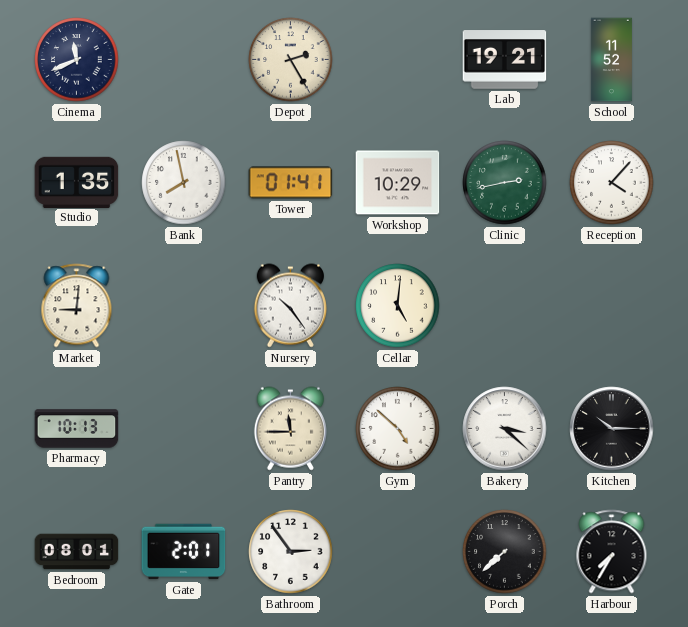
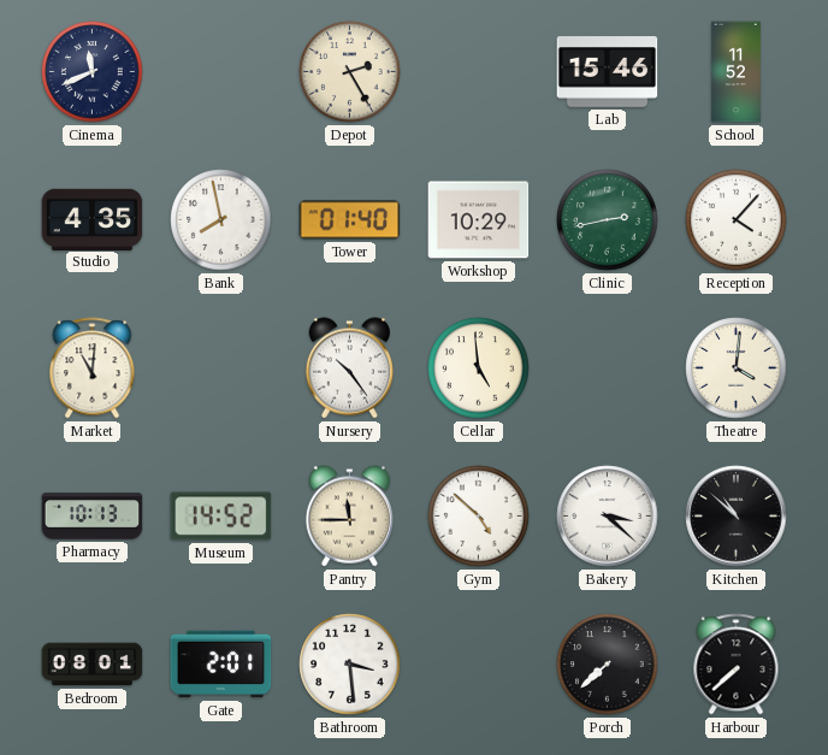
Lab: 19:21 -> 15:46 (608, 72)
Studio: 1:35 -> 4:35 (93, 219)
Tower: 01:41 -> 01:40 (350, 220)
Market: 9:01 -> 11:01 (93, 368)
Cellar: 5:01 -> 4:59 (479, 368)
Theatre: none -> 4:01 (737, 368)
Museum: none -> 14:52 (221, 517)
Kitchen: 10:15 -> 10:52 (737, 517)
Bathroom: 2:54 -> 3:29 (350, 665)
Harbour: 7:35 -> 7:38 (737, 665)
